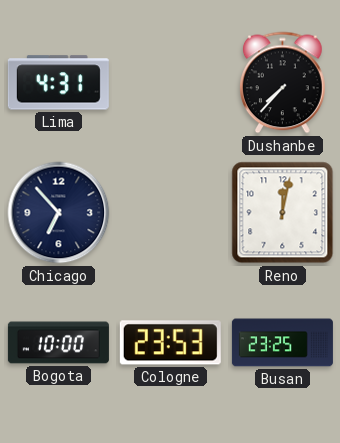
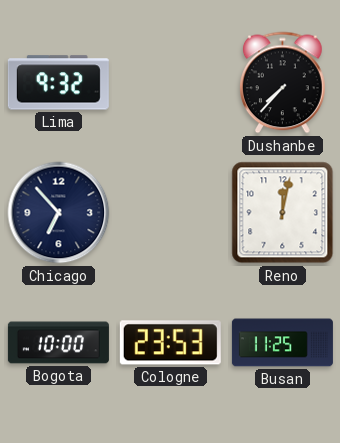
Lima: 4:31 -> 9:32 (58, 83)
Busan: 23:25 -> 11:25 (282, 343)
